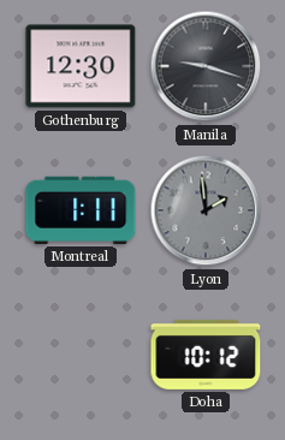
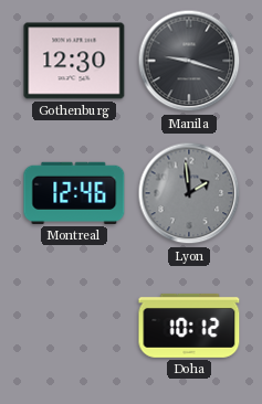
Montreal: 1:11 -> 12:46 (74, 193)
